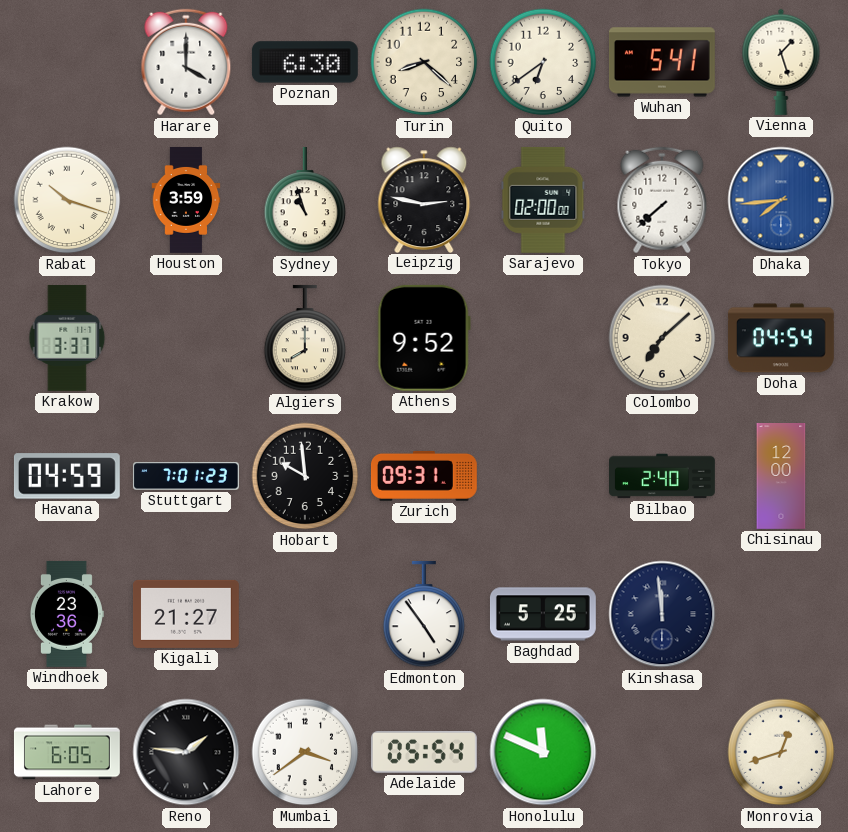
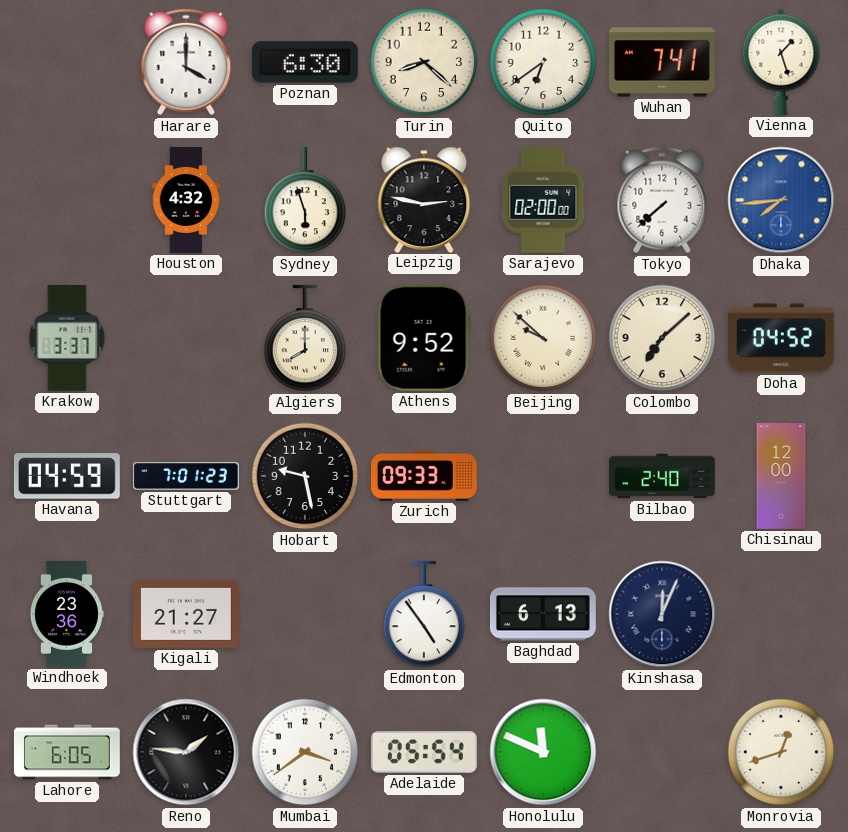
Wuhan: 5:41 -> 7:41 (662, 62)
Rabat: 10:18 -> none (67, 200)
Houston: 3:59 -> 4:32 (186, 201)
Sydney: 10:57 -> 5:57 (305, 200)
Beijing: none -> 9:52 (543, 338)
Doha: 04:54 -> 04:52 (781, 338)
Hobart: 9:59 -> 9:28 (305, 476)
Zurich: 09:31 -> 09:33 (424, 476)
Baghdad: 5:25 -> 6:13 (543, 614)
Kinshasa: 11:59 -> 12:04 (662, 614)
